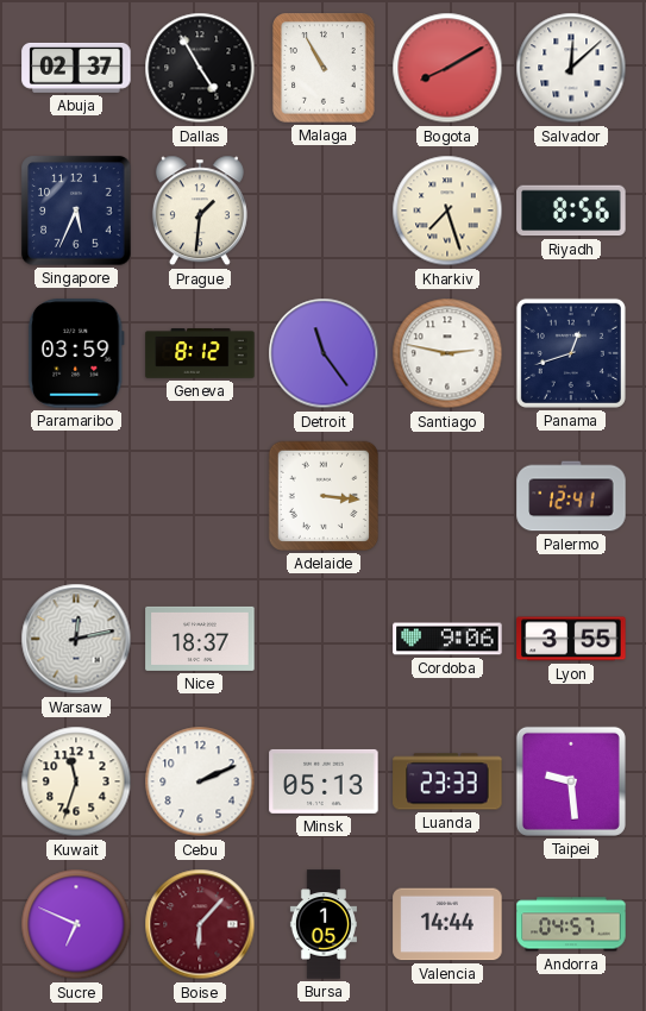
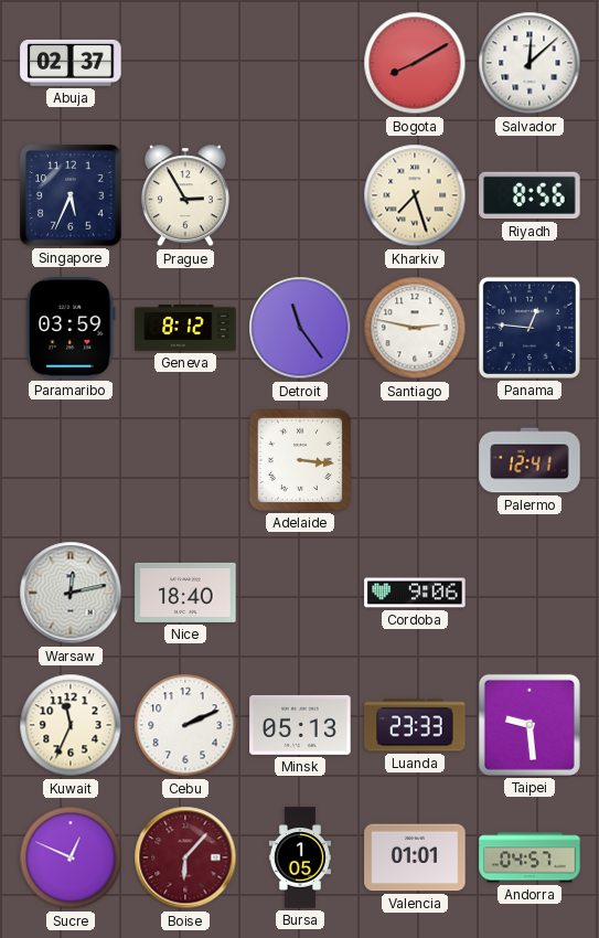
Dallas: 4:55 -> none (200, 68)
Malaga: 10:55 -> none (324, 68)
Prague: 1:31 -> 2:55 (185, 195)
Panama: 12:42 -> 12:46 (530, 328)
Nice: 18:37 -> 18:40 (185, 593)
Lyon: 3:55 -> none (571, 639)
Kuwait: 11:33 -> 11:34 (71, 725)
Sucre: 6:49 -> 12:49 (71, 857)
Valencia: 14:44 -> 01:01 (415, 857)
